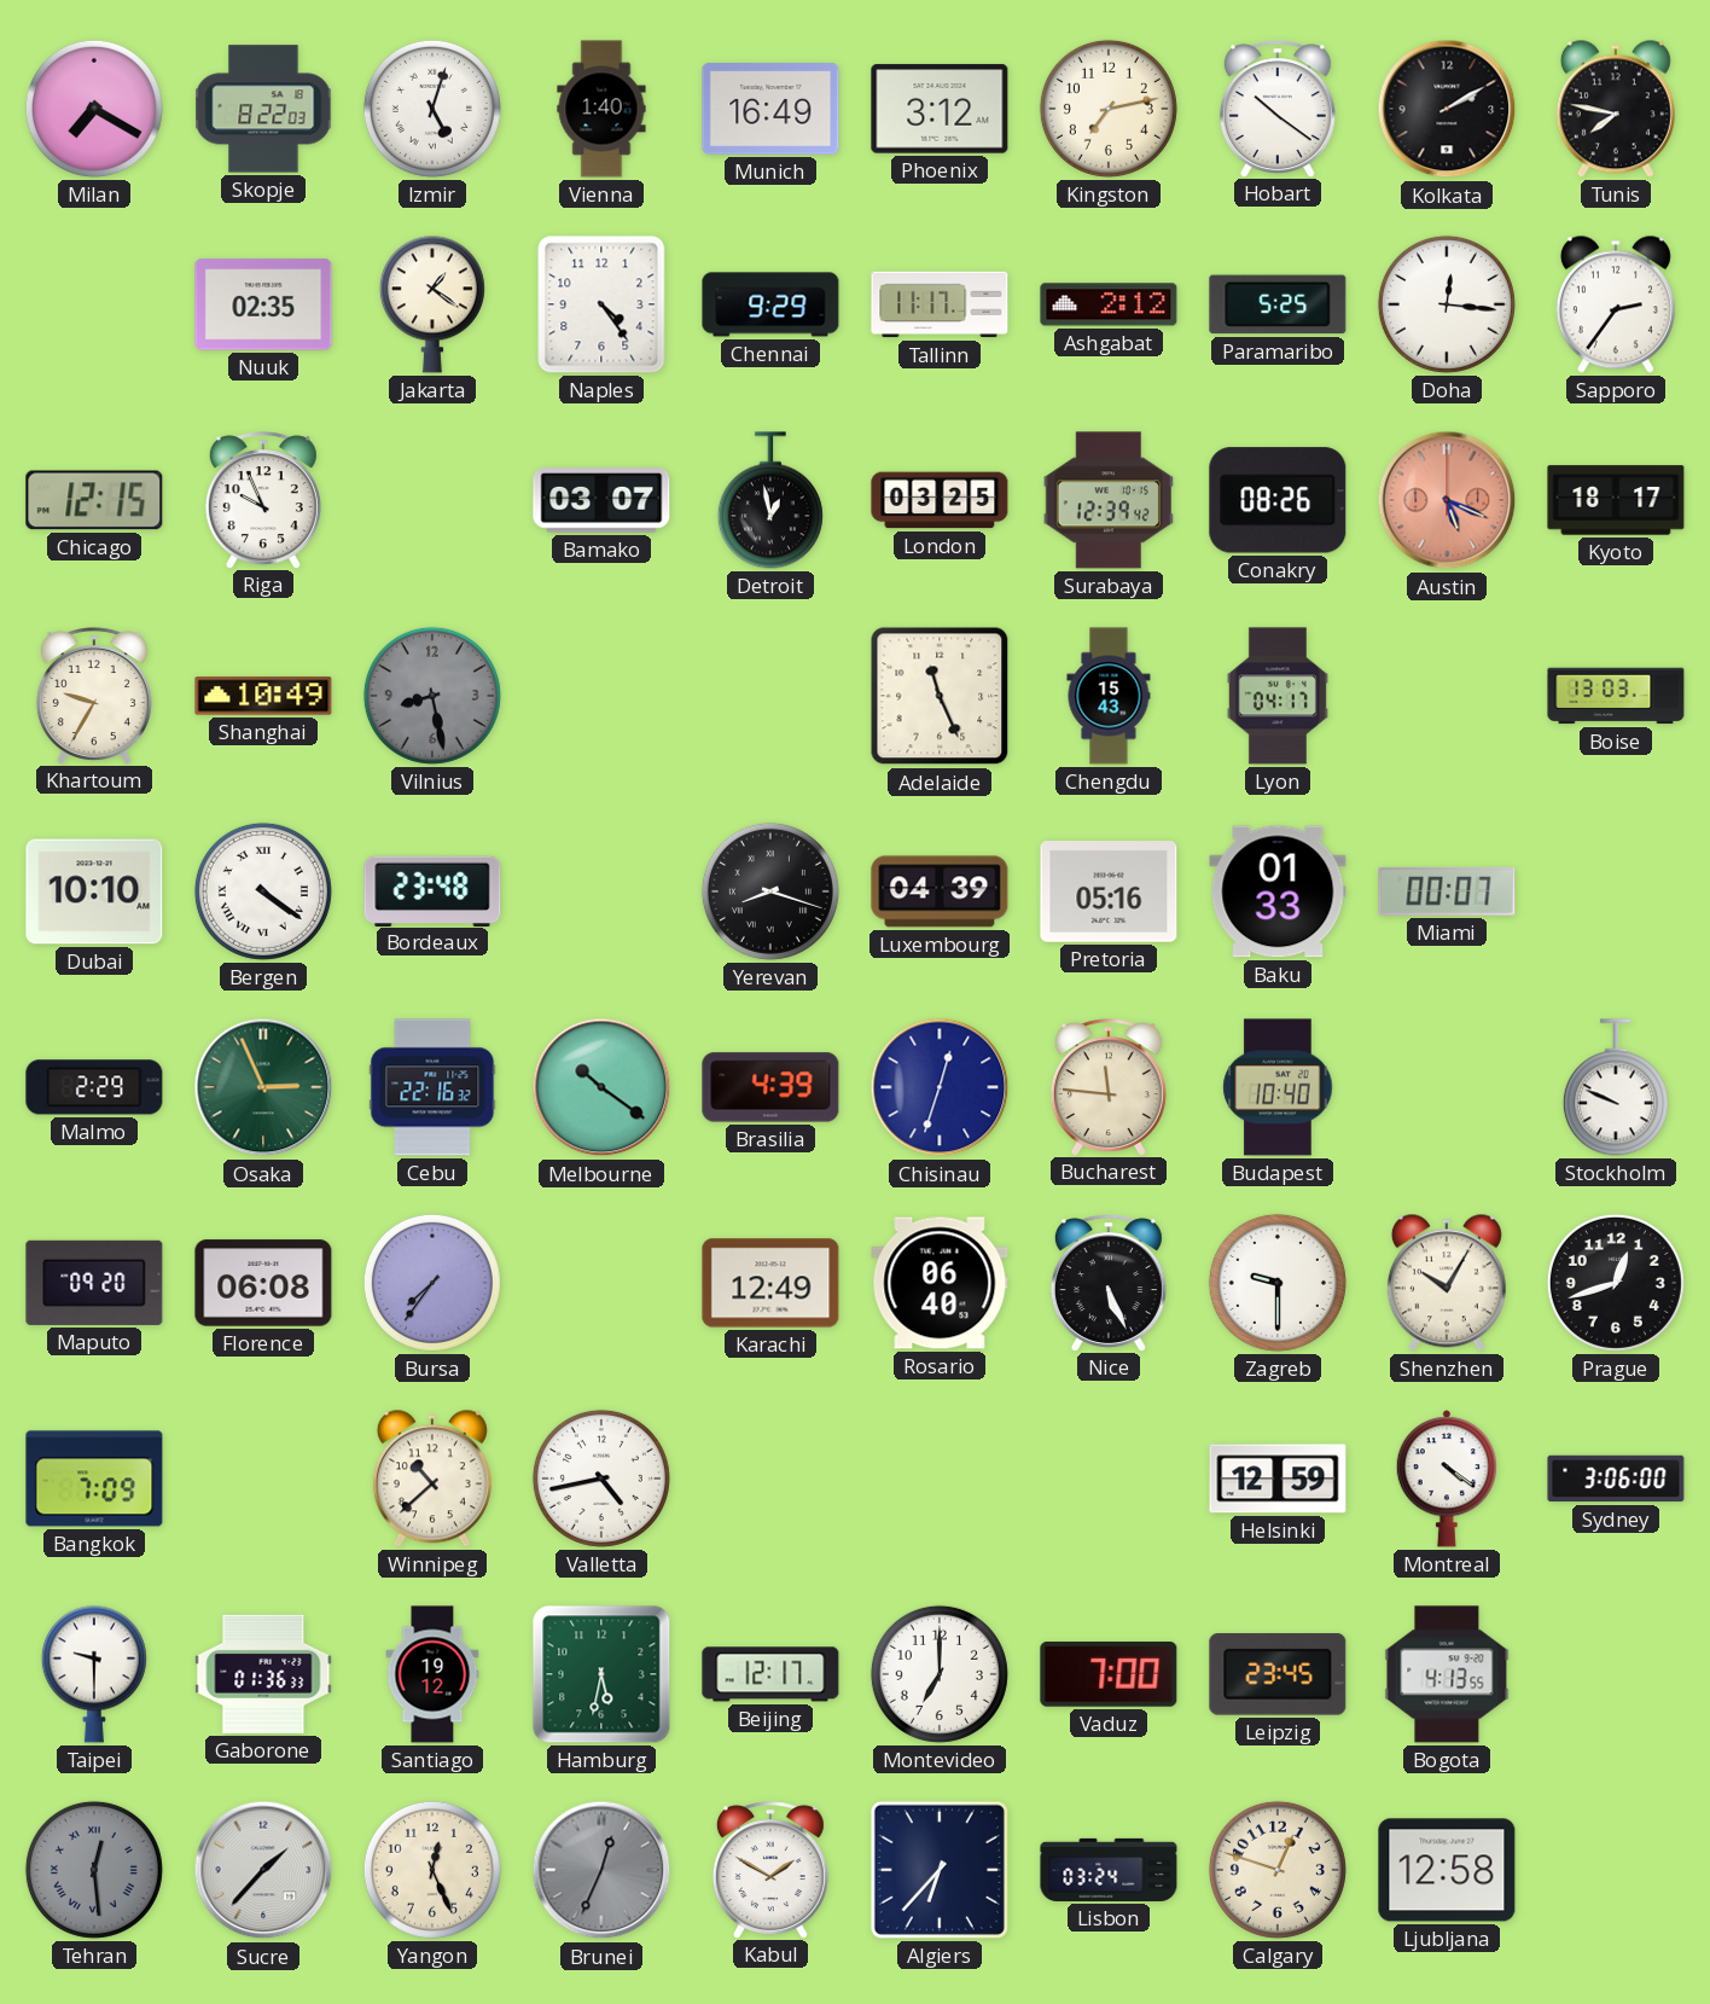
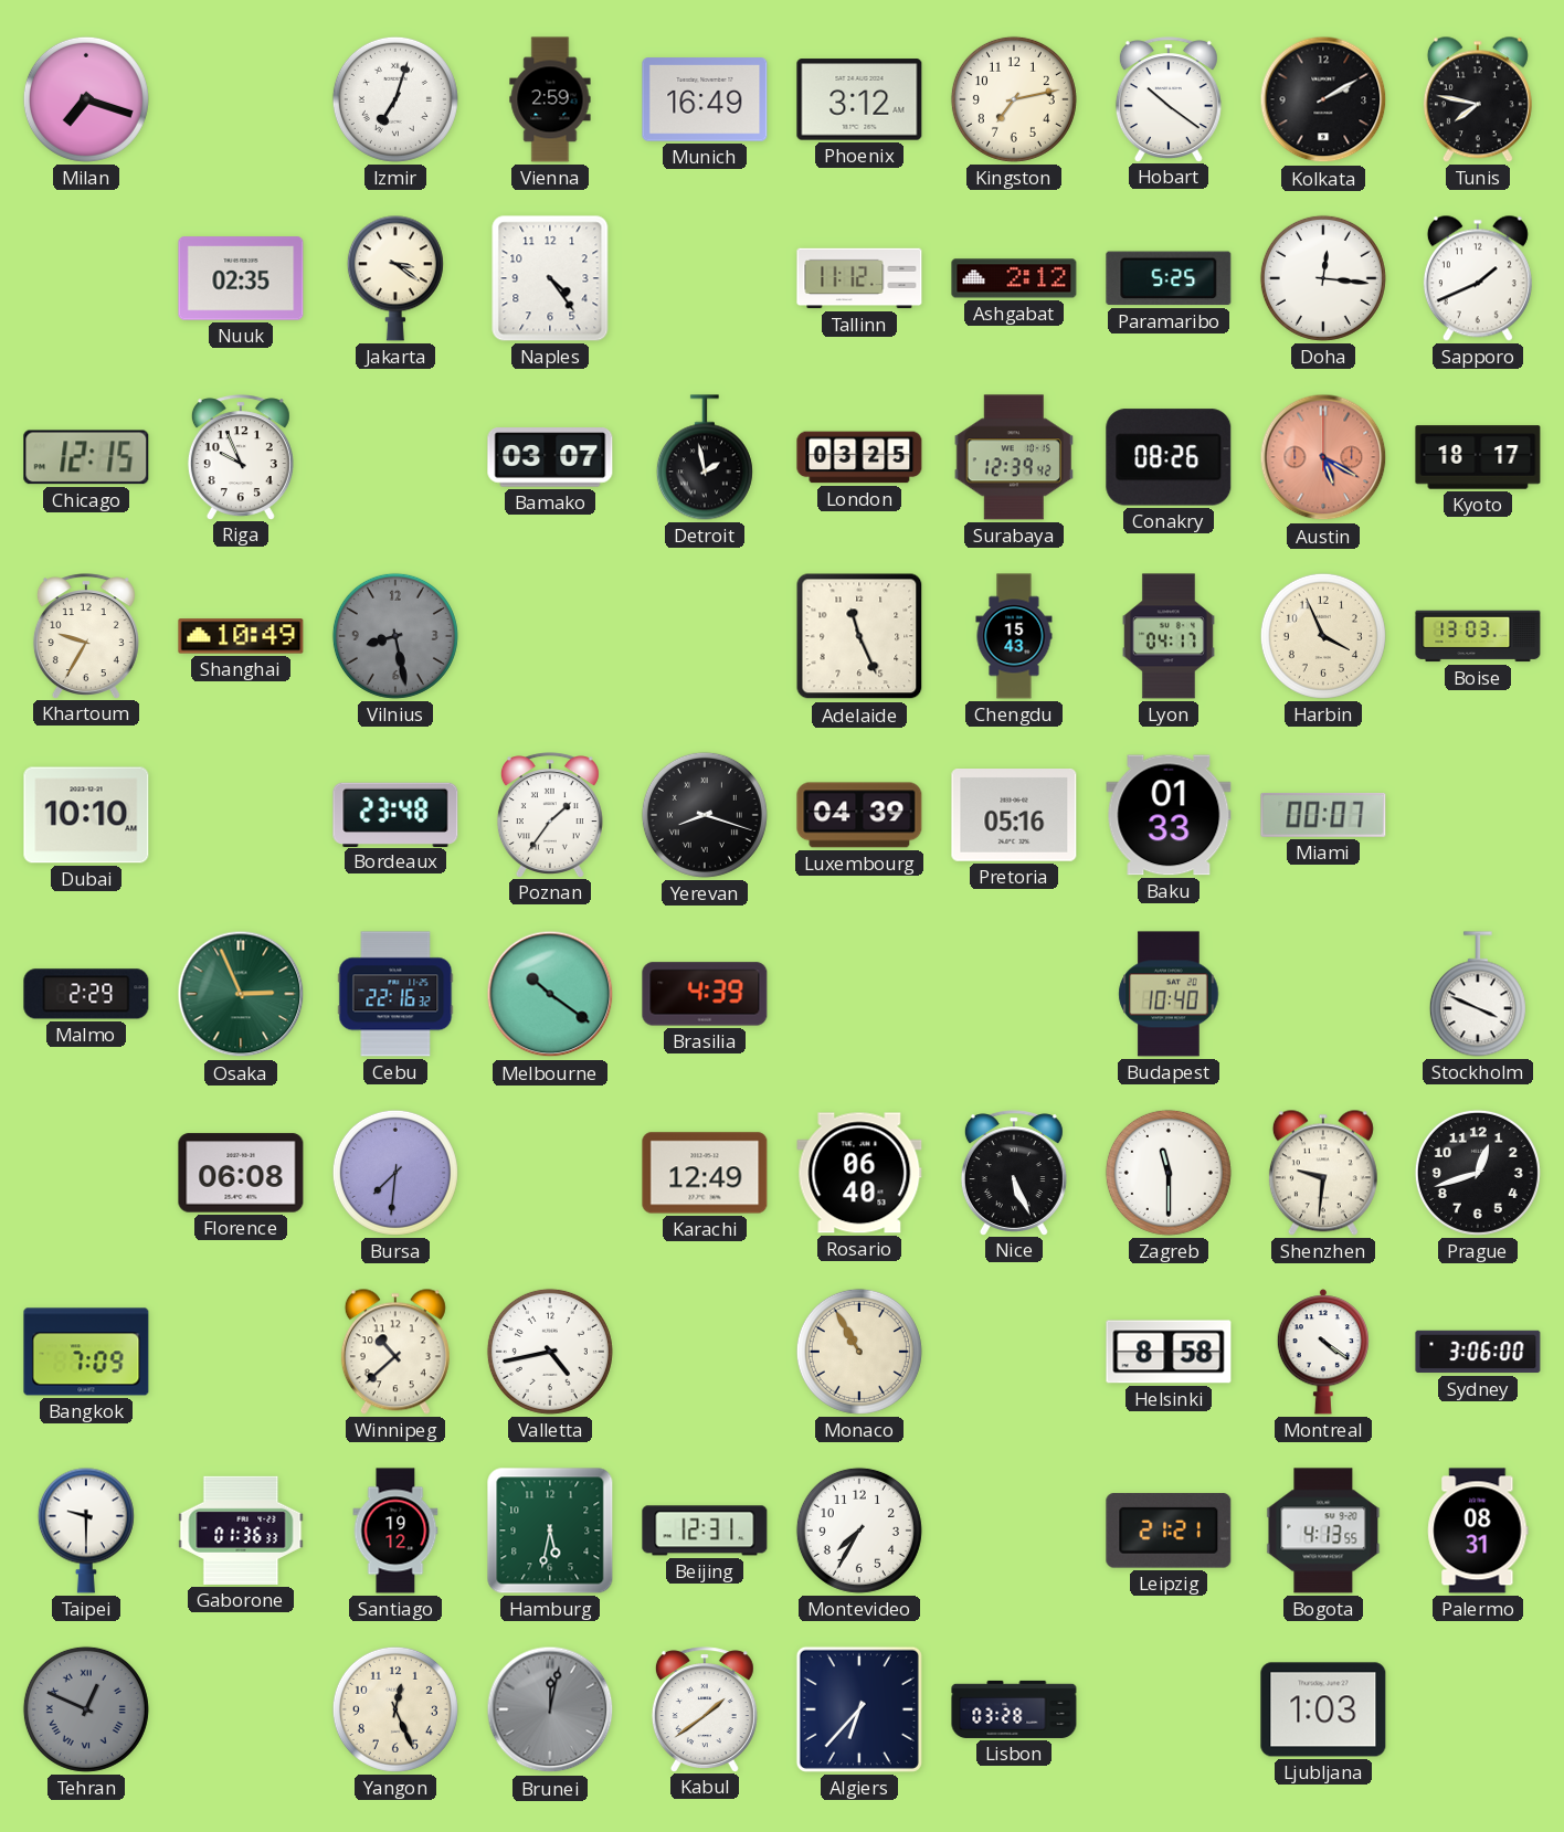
Milan: 7:20 -> 7:18 (86, 99)
Skopje: 8:22 -> none (263, 109)
Izmir: 5:03 -> 7:03 (395, 99)
Vienna: 1:40 -> 2:59 (550, 99)
Jakarta: 1:21 -> 3:21 (395, 278)
Chennai: 9:29 -> none (770, 304)
Tallinn: 11:17 -> 11:12 (859, 278)
Sapporo: 2:36 -> 1:41 (1478, 278)
Detroit: 12:58 -> 1:58 (705, 457)
Austin: 5:19 -> 5:20 (1323, 457)
Harbin: none -> 3:56 (1323, 636)
Bergen: 4:21 -> none (263, 891)
Poznan: none -> 1:36 (550, 815)
Chisinau: 12:33 -> none (940, 1087)
Bucharest: 11:46 -> none (1109, 1087)
Stockholm: 9:49 -> 3:49 (1478, 994)
Maputo: 09:20 -> none (94, 1283)
Bursa: 7:36 -> 7:31 (395, 1173)
Zagreb: 9:30 -> 11:30 (1169, 1173)
Shenzhen: 10:05 -> 9:31 (1323, 1173)
Monaco: none -> 10:55 (859, 1352)
Helsinki: 12:59 -> 8:58 (1169, 1352)
Beijing: 12:17 -> 12:31 (705, 1531)
Montevideo: 7:00 -> 7:35 (859, 1531)
Vaduz: 7:00 -> none (1109, 1674)
Leipzig: 23:45 -> 21:21 (1169, 1531)
Palermo: none -> 08:31 (1478, 1531)
Tehran: 12:29 -> 12:49 (86, 1709)
Sucre: 1:37 -> none (263, 1870)
Brunei: 12:34 -> 12:02 (550, 1709)
Kabul: 1:50 -> 1:39 (705, 1709)
Lisbon: 03:24 -> 03:28 (1014, 1709)
Calgary: 12:48 -> none (1278, 1870)
Ljubljana: 12:58 -> 1:03 (1323, 1709)
